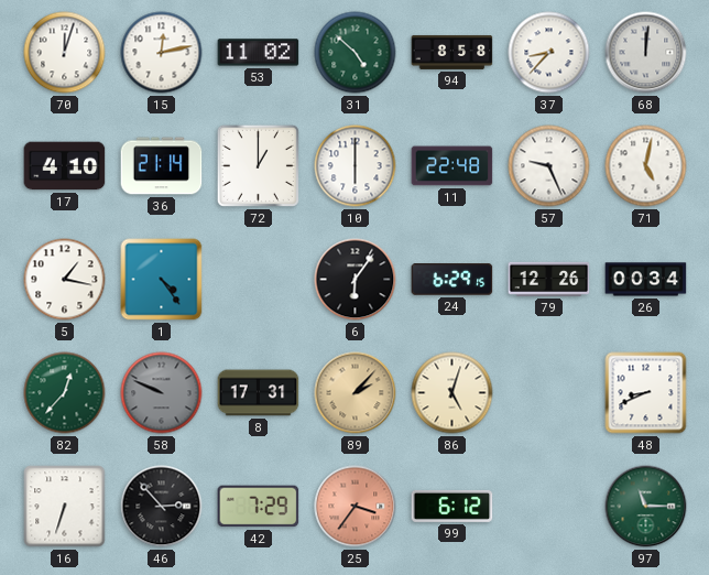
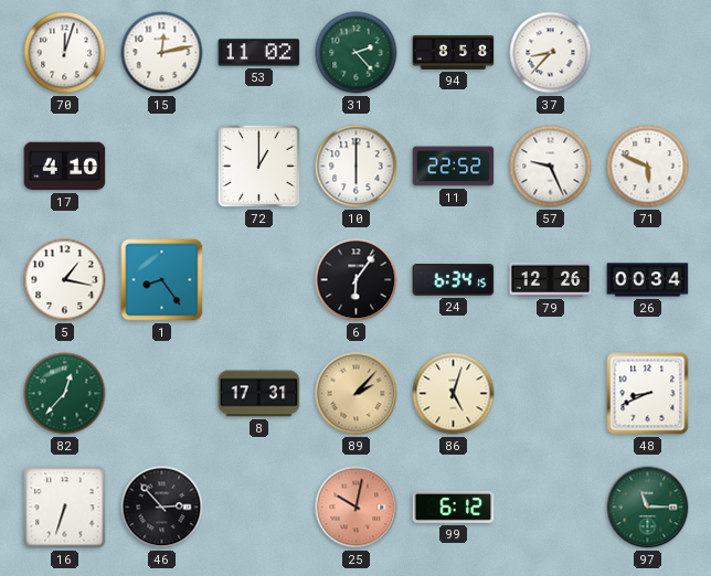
31: 4:52 -> 2:23 (357, 53)
68: 12:01 -> none (646, 53)
36: 21:14 -> none (162, 166)
11: 22:48 -> 22:52 (454, 167)
71: 5:02 -> 5:49 (648, 167)
1: 4:24 -> 8:24 (162, 280)
24: 6:29 -> 6:34 (454, 280)
58: 9:49 -> none (162, 393)
42: 7:29 -> none (259, 507)
25: 3:36 -> 10:02 (357, 508)
